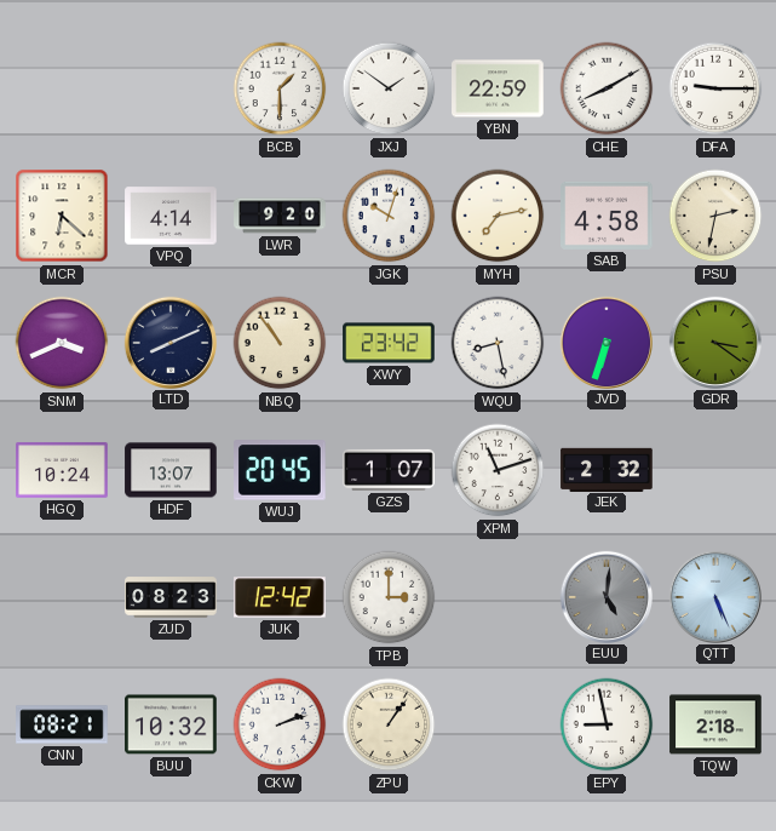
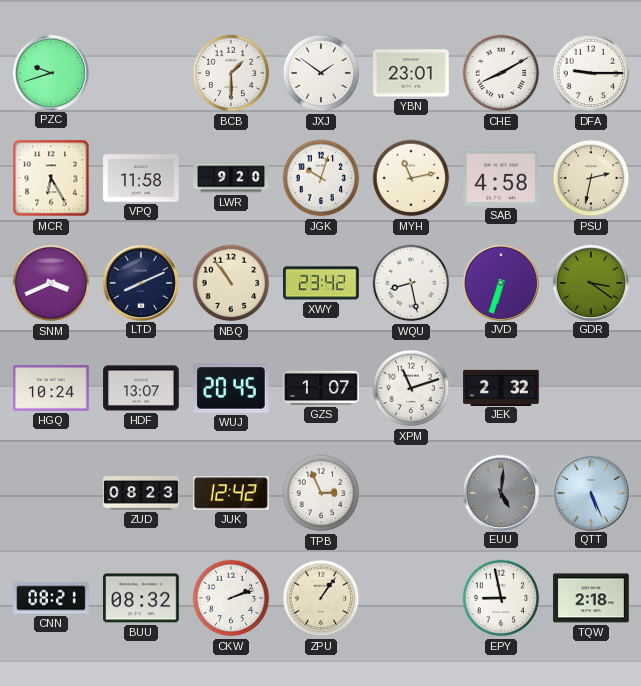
PZC: none -> 9:42 (50, 72)
YBN: 22:59 -> 23:01 (411, 73)
MCR: 6:22 -> 6:25 (51, 178)
VPQ: 4:14 -> 11:58 (141, 178)
MYH: 7:13 -> 11:13 (411, 178)
TPB: 3:00 -> 2:56 (321, 493)
BUU: 10:32 -> 08:32 (141, 598)
